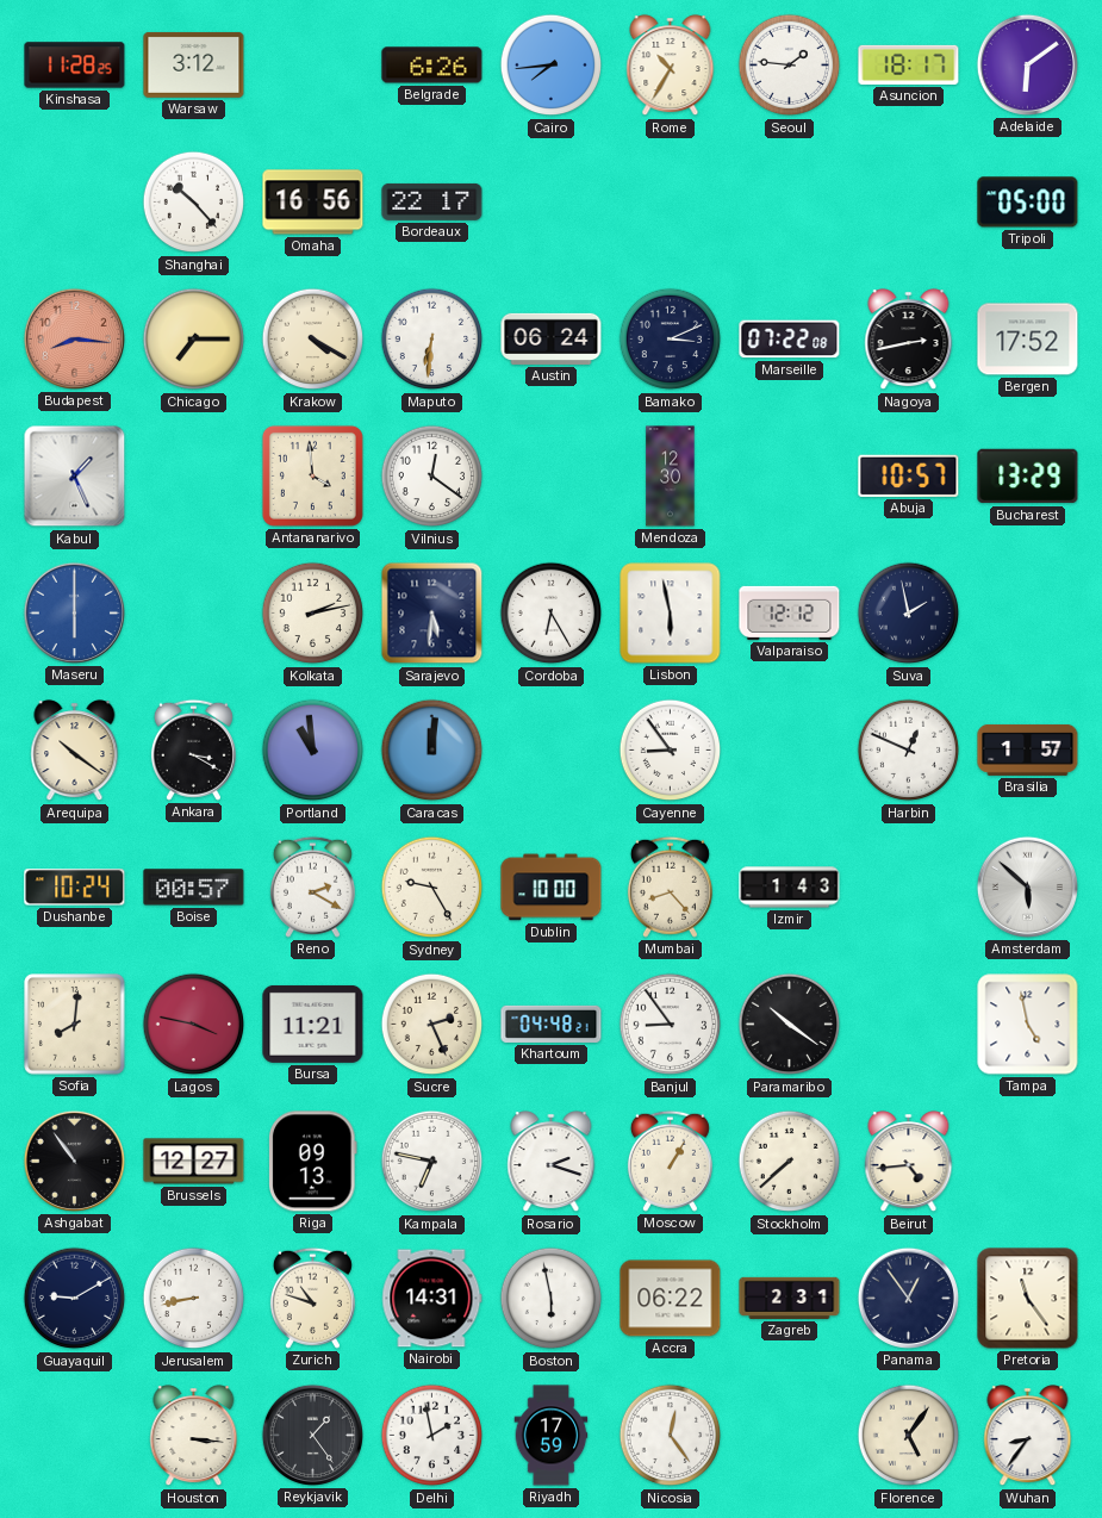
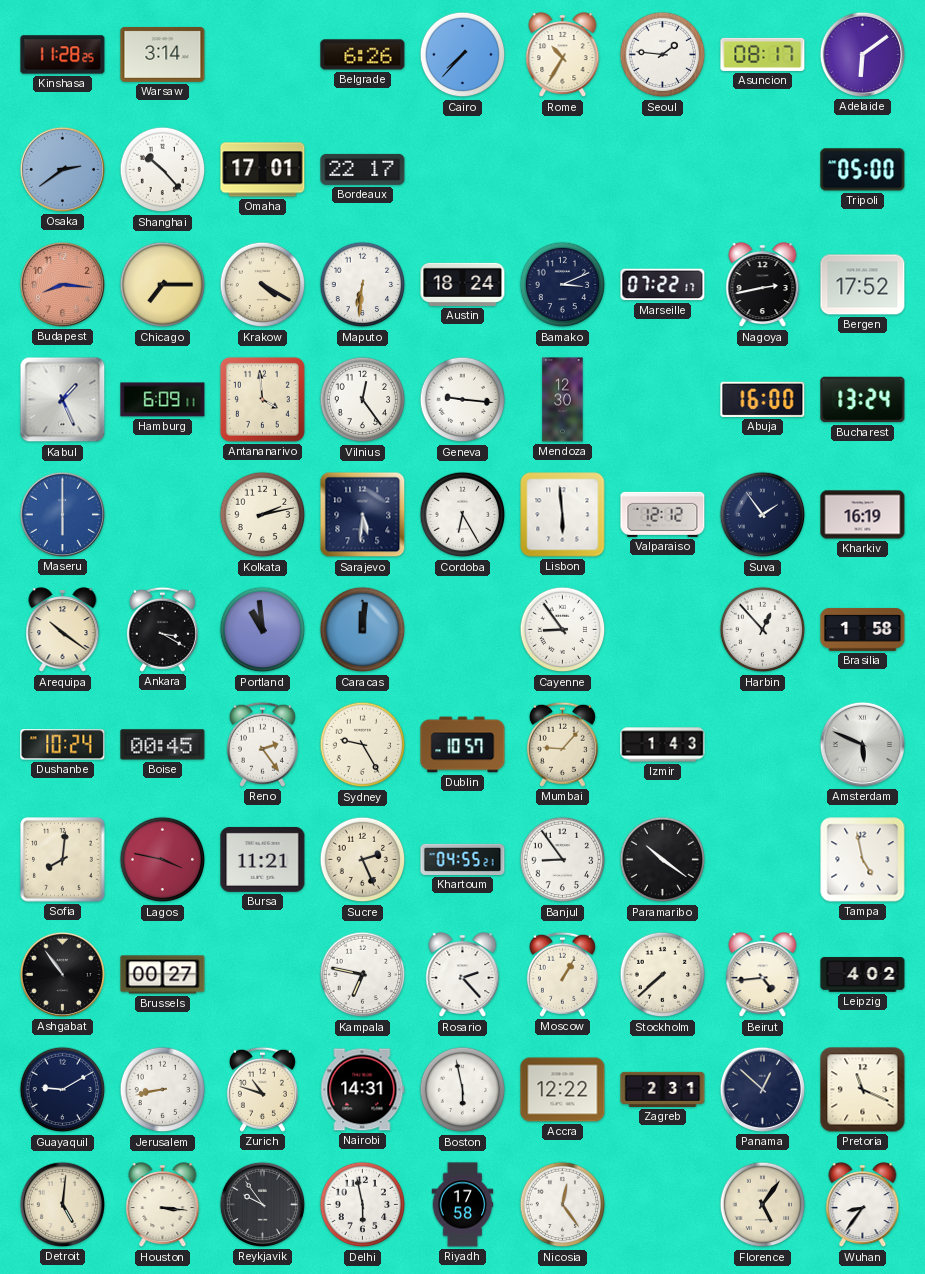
Warsaw: 3:12 -> 3:14 (163, 54)
Cairo: 7:44 -> 7:37 (463, 55)
Asuncion: 18:17 -> 08:17 (763, 54)
Osaka: none -> 2:39 (62, 169)
Omaha: 16:56 -> 17:01 (263, 170)
Austin: 06:24 -> 18:24 (463, 284)
Marseille: 07:22:08 -> 07:22:17 (663, 285)
Hamburg: none -> 6:09 (163, 400)
Vilnius: 12:21 -> 12:24 (363, 400)
Geneva: none -> 9:16 (463, 400)
Abuja: 10:57 -> 16:00 (763, 399)
Bucharest: 13:29 -> 13:24 (863, 400)
Lisbon: 5:58 -> 5:59 (563, 515)
Suva: 1:58 -> 1:54 (763, 515)
Kharkiv: none -> 16:19 (863, 515)
Harbin: 12:49 -> 12:53 (763, 630)
Brasilia: 1:57 -> 1:58 (863, 629)
Boise: 00:57 -> 00:45 (163, 745)
Reno: 2:20 -> 2:24 (262, 744)
Dublin: 10:00 -> 10:57 (463, 745)
Mumbai: 8:23 -> 9:07 (562, 744)
Amsterdam: 5:52 -> 5:49 (862, 744)
Khartoum: 04:48 -> 04:55 (463, 859)
Brussels: 12:27 -> 00:27 (163, 975)
Riga: 09:13 -> none (313, 1162)
Rosario: 2:18 -> 2:23 (463, 975)
Leipzig: none -> 4:02 (863, 975)
Accra: 06:22 -> 12:22 (563, 1090)
Panama: 12:54 -> 12:52 (762, 1089)
Pretoria: 11:24 -> 11:19 (863, 1090)
Detroit: none -> 5:01 (62, 1204)
Reykjavik: 1:24 -> 9:54 (262, 1204)
Delhi: 1:58 -> 5:58 (363, 1205)
Riyadh: 17:59 -> 17:58 (463, 1205)
